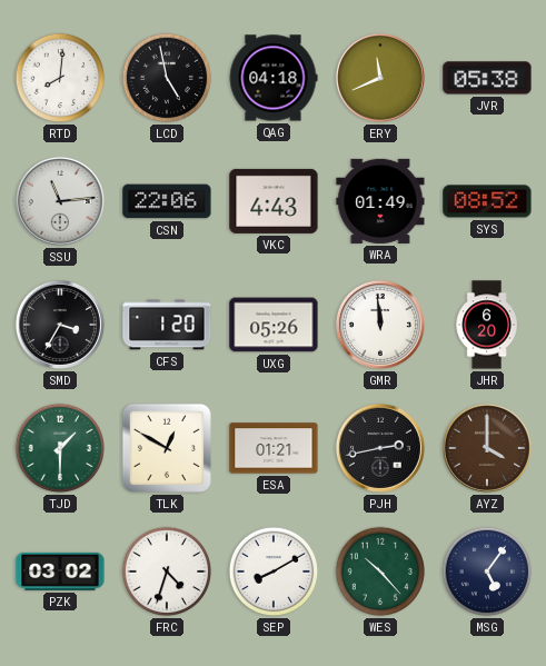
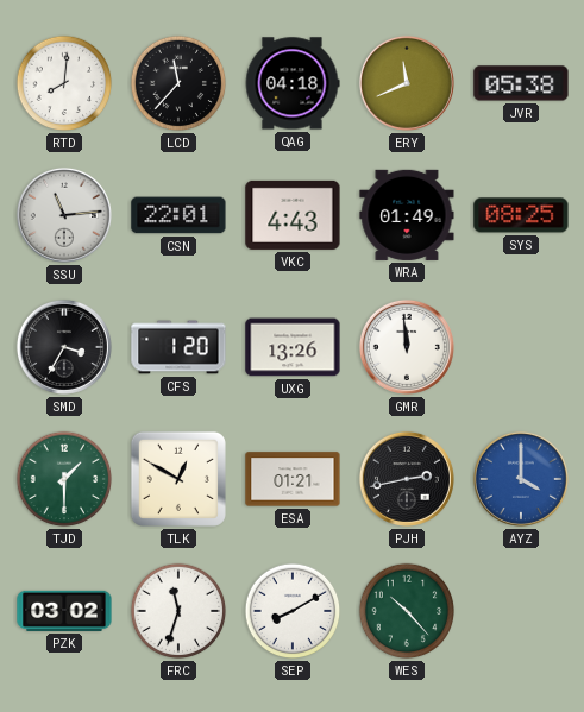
LCD: 4:58 -> 11:37 (178, 83)
CSN: 22:06 -> 22:01 (178, 215)
SYS: 08:52 -> 08:25 (521, 215)
UXG: 05:26 -> 13:26 (293, 347)
JHR: 6:20 -> none (487, 325)
AYZ dial: brown -> blue (521, 479)
FRC: 4:33 -> 11:33 (178, 611)
MSG: 5:06 -> none (487, 571)
